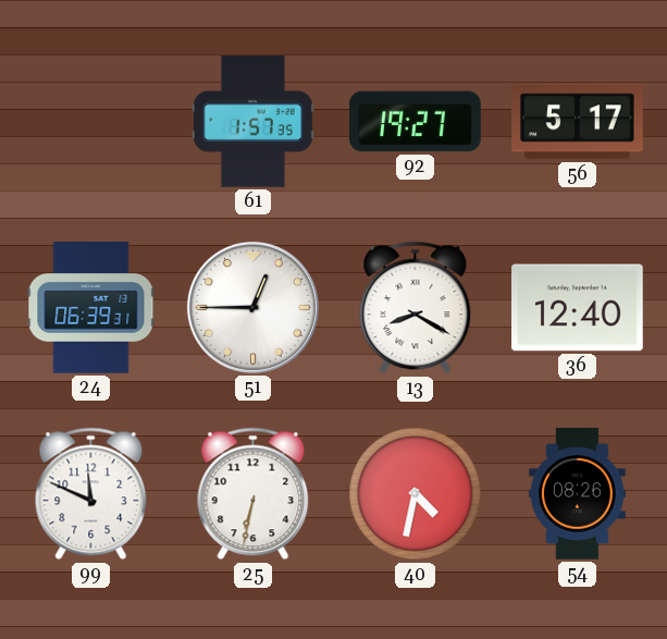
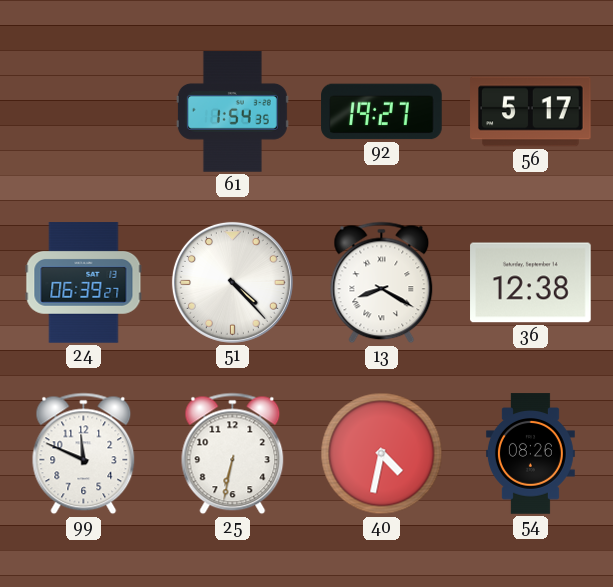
61: 1:57 -> 1:54 (232, 112)
24: 06:39:31 -> 06:39:27 (84, 283)
51: 12:45 -> 4:23 (232, 282)
36: 12:40 -> 12:38 (531, 283)
